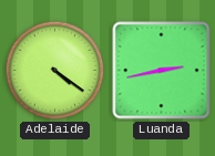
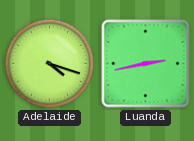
Adelaide: 4:21 -> 4:18 (50, 64)
